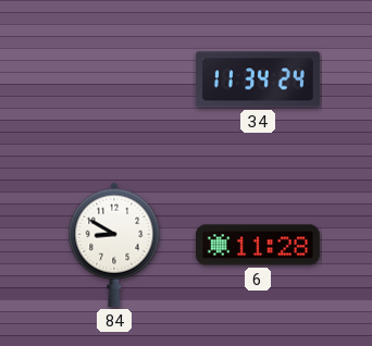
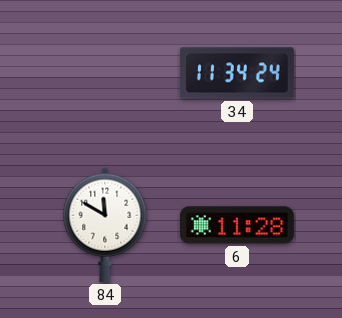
84: 8:50 -> 11:50 (105, 225)
